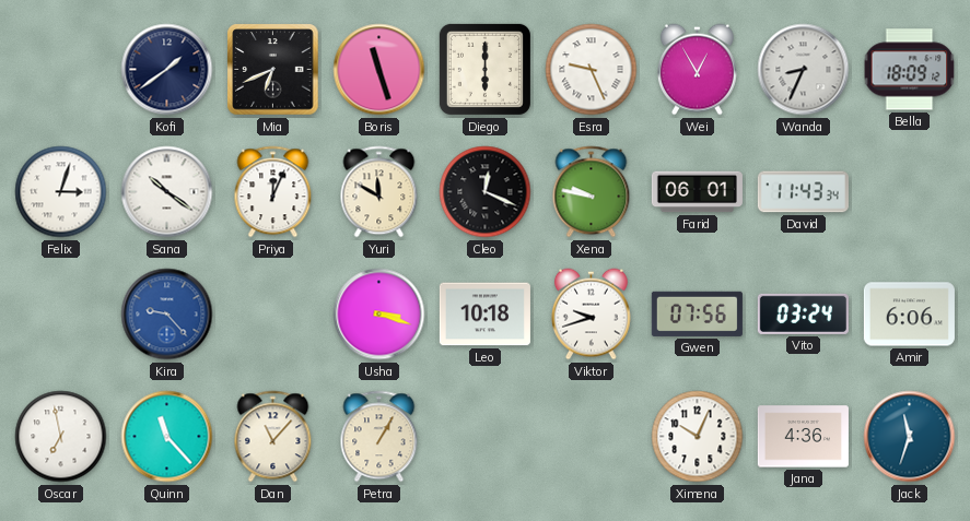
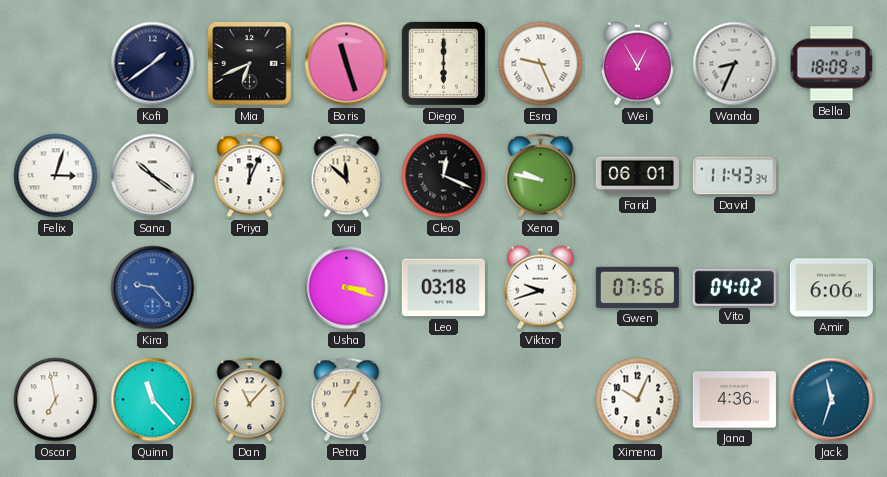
Yuri: 11:50 -> 11:52 (347, 176)
Leo: 10:18 -> 03:18 (443, 288)
Vito: 03:24 -> 04:02 (734, 287)
